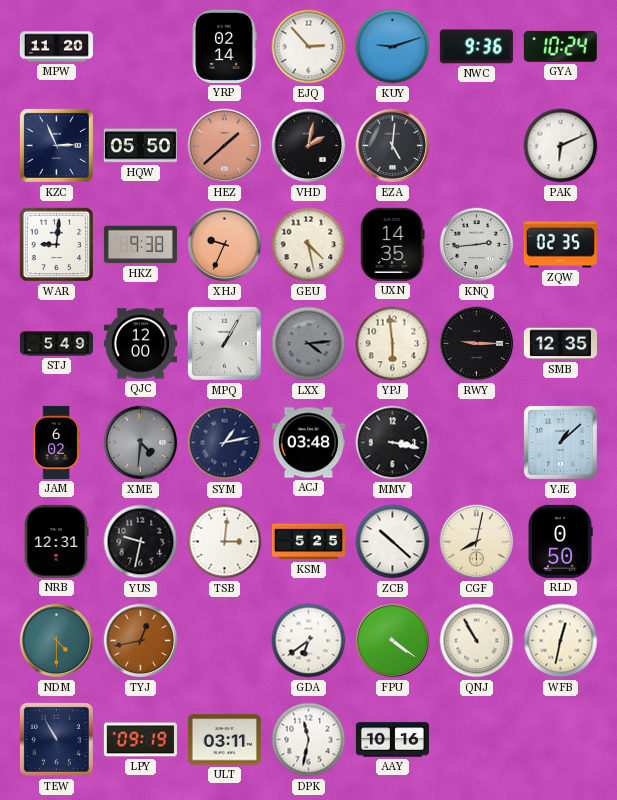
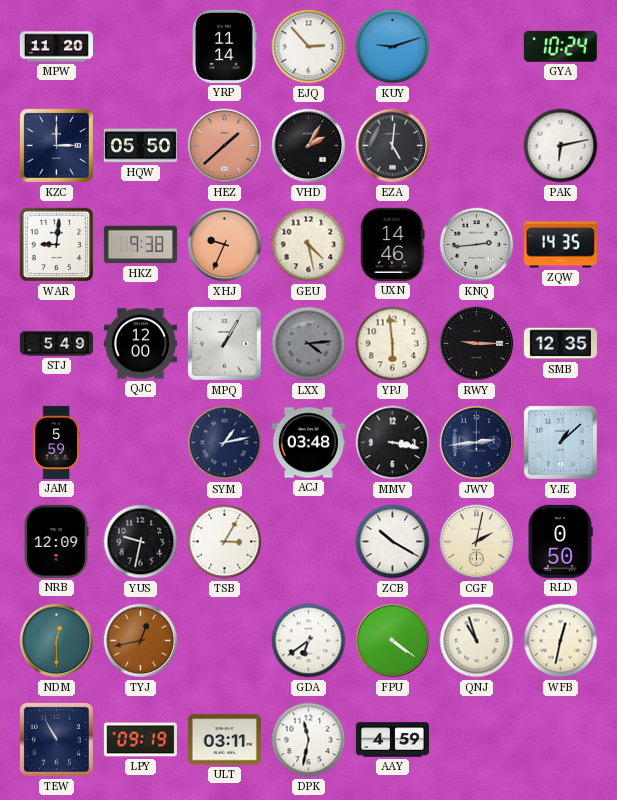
YRP: 02:14 -> 11:14 (224, 46)
NWC: 9:36 -> none (476, 47)
KZC: 2:56 -> 3:00 (56, 145)
VHD: 2:02 -> 2:05 (309, 146)
PAK: 6:11 -> 6:13 (561, 146)
UXN: 14:35 -> 14:46 (393, 244)
ZQW: 02:35 -> 14:35 (560, 245)
JAM: 6:02 -> 5:59 (56, 442)
XME: 4:31 -> none (141, 443)
JWV: none -> 2:44 (477, 443)
NRB: 12:31 -> 12:09 (56, 541)
TSB: 3:01 -> 3:05 (225, 542)
KSM: 5:25 -> none (308, 542)
ZCB: 10:22 -> 10:20 (393, 542)
CGF: 8:02 -> 2:02 (477, 542)
NDM: 4:30 -> 12:30 (57, 641)
QNJ: 10:55 -> 10:57 (477, 641)
AAY: 10:16 -> 4:59 (392, 740)
